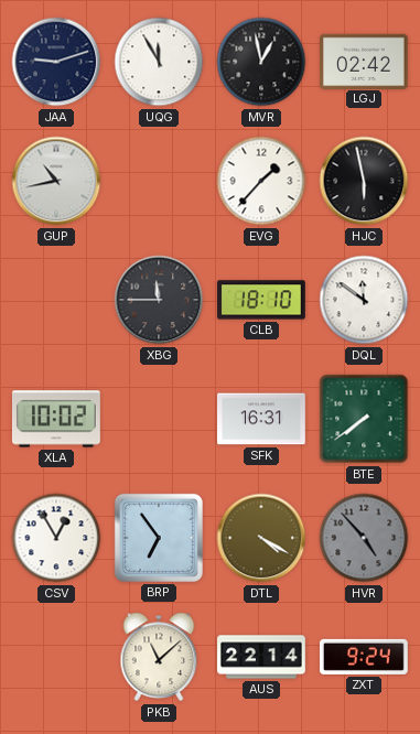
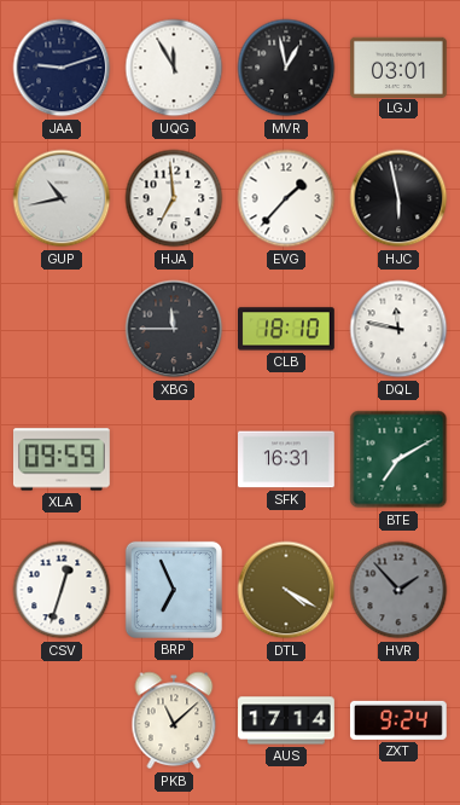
LGJ: 02:42 -> 03:01 (400, 66)
HJA: none -> 6:59 (174, 198)
DQL: 11:51 -> 11:47 (398, 329)
XLA: 10:02 -> 09:59 (62, 459)
BTE: 7:39 -> 7:10 (398, 459)
CSV: 12:55 -> 12:33 (62, 590)
BRP: 6:54 -> 6:56 (174, 590)
HVR: 4:53 -> 1:53 (398, 590)
AUS: 22:14 -> 17:14 (286, 720)
